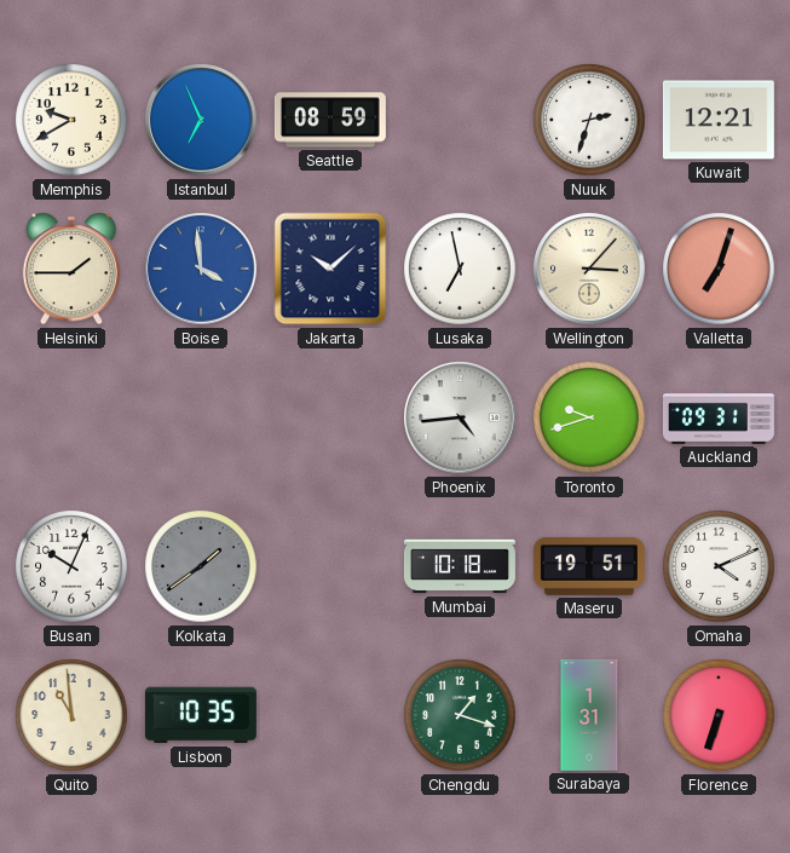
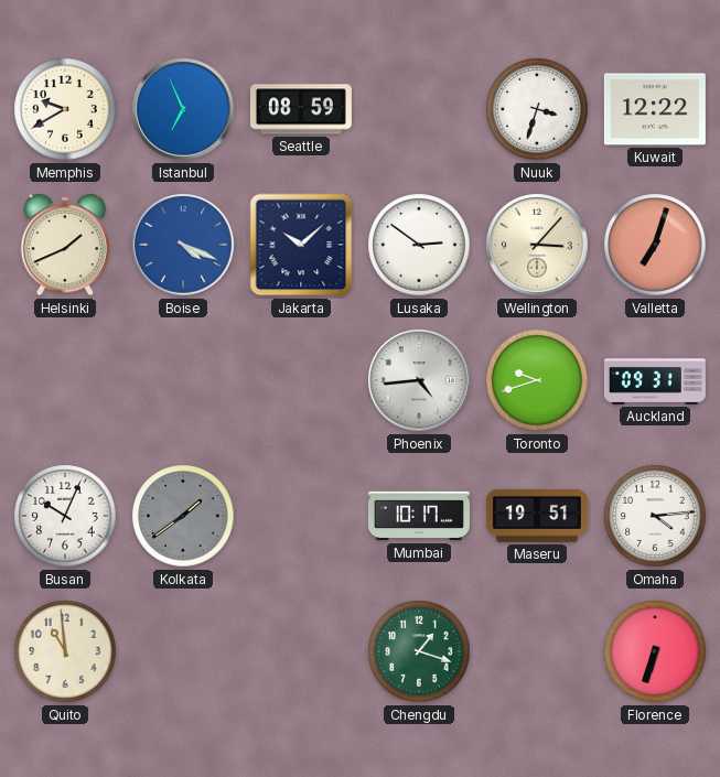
Nuuk: 2:33 -> 3:33 (537, 109)
Kuwait: 12:21 -> 12:22 (655, 109)
Helsinki: 1:45 -> 1:41 (65, 245)
Boise: 3:59 -> 4:19 (183, 245)
Lusaka: 6:58 -> 2:51 (419, 245)
Mumbai: 10:18 -> 10:17 (419, 516)
Omaha: 4:11 -> 4:14 (655, 516)
Lisbon: 10:35 -> none (201, 715)
Surabaya: 1:31 -> none (589, 715)
